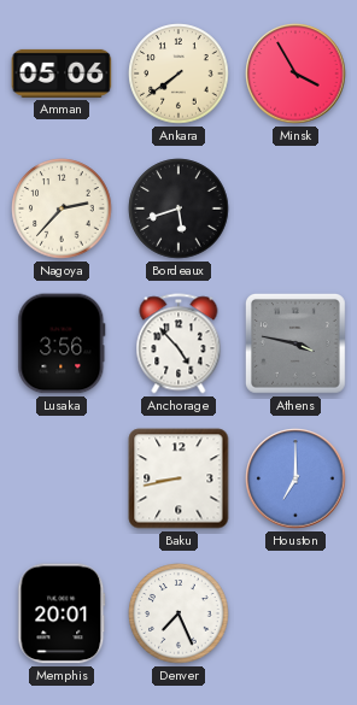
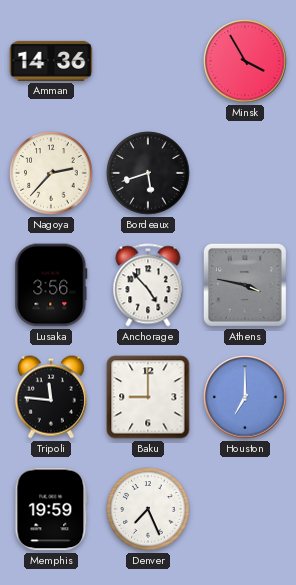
Amman: 05:06 -> 14:36 (51, 61)
Ankara: 7:39 -> none (178, 74)
Tripoli: none -> 11:46 (51, 397)
Baku: 8:43 -> 9:00 (148, 397)
Memphis: 20:01 -> 19:59 (51, 509)
